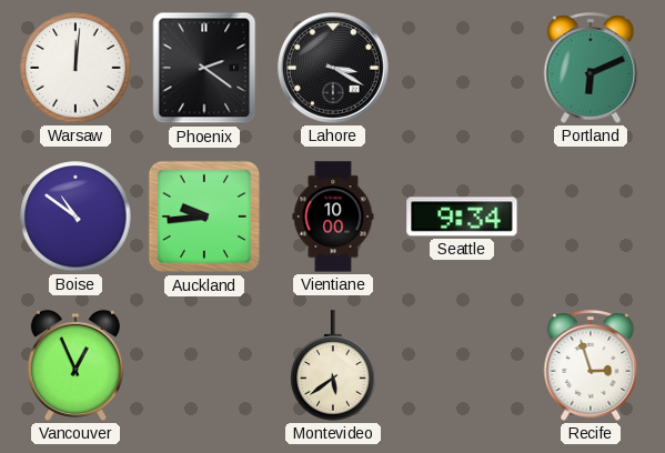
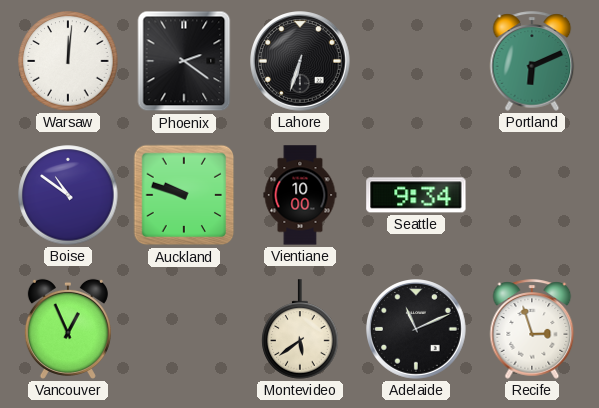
Lahore: 3:20 -> 6:33 (301, 62)
Auckland: 9:44 -> 9:48 (184, 195)
Adelaide: none -> 11:11 (417, 330)
